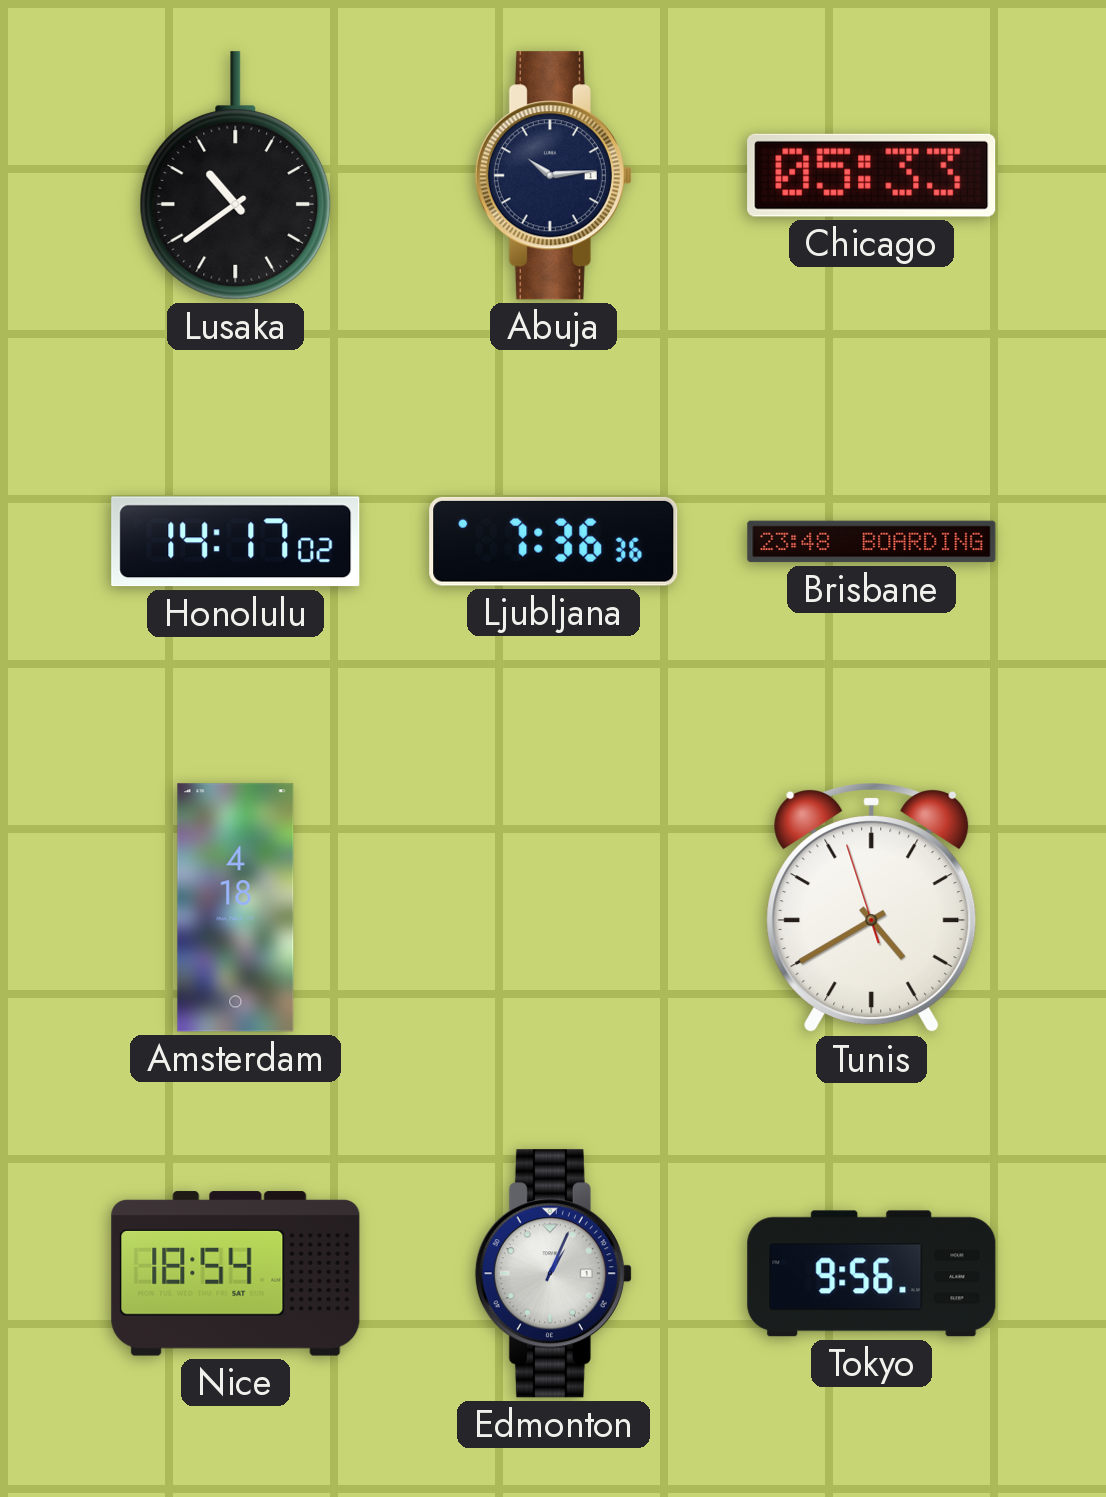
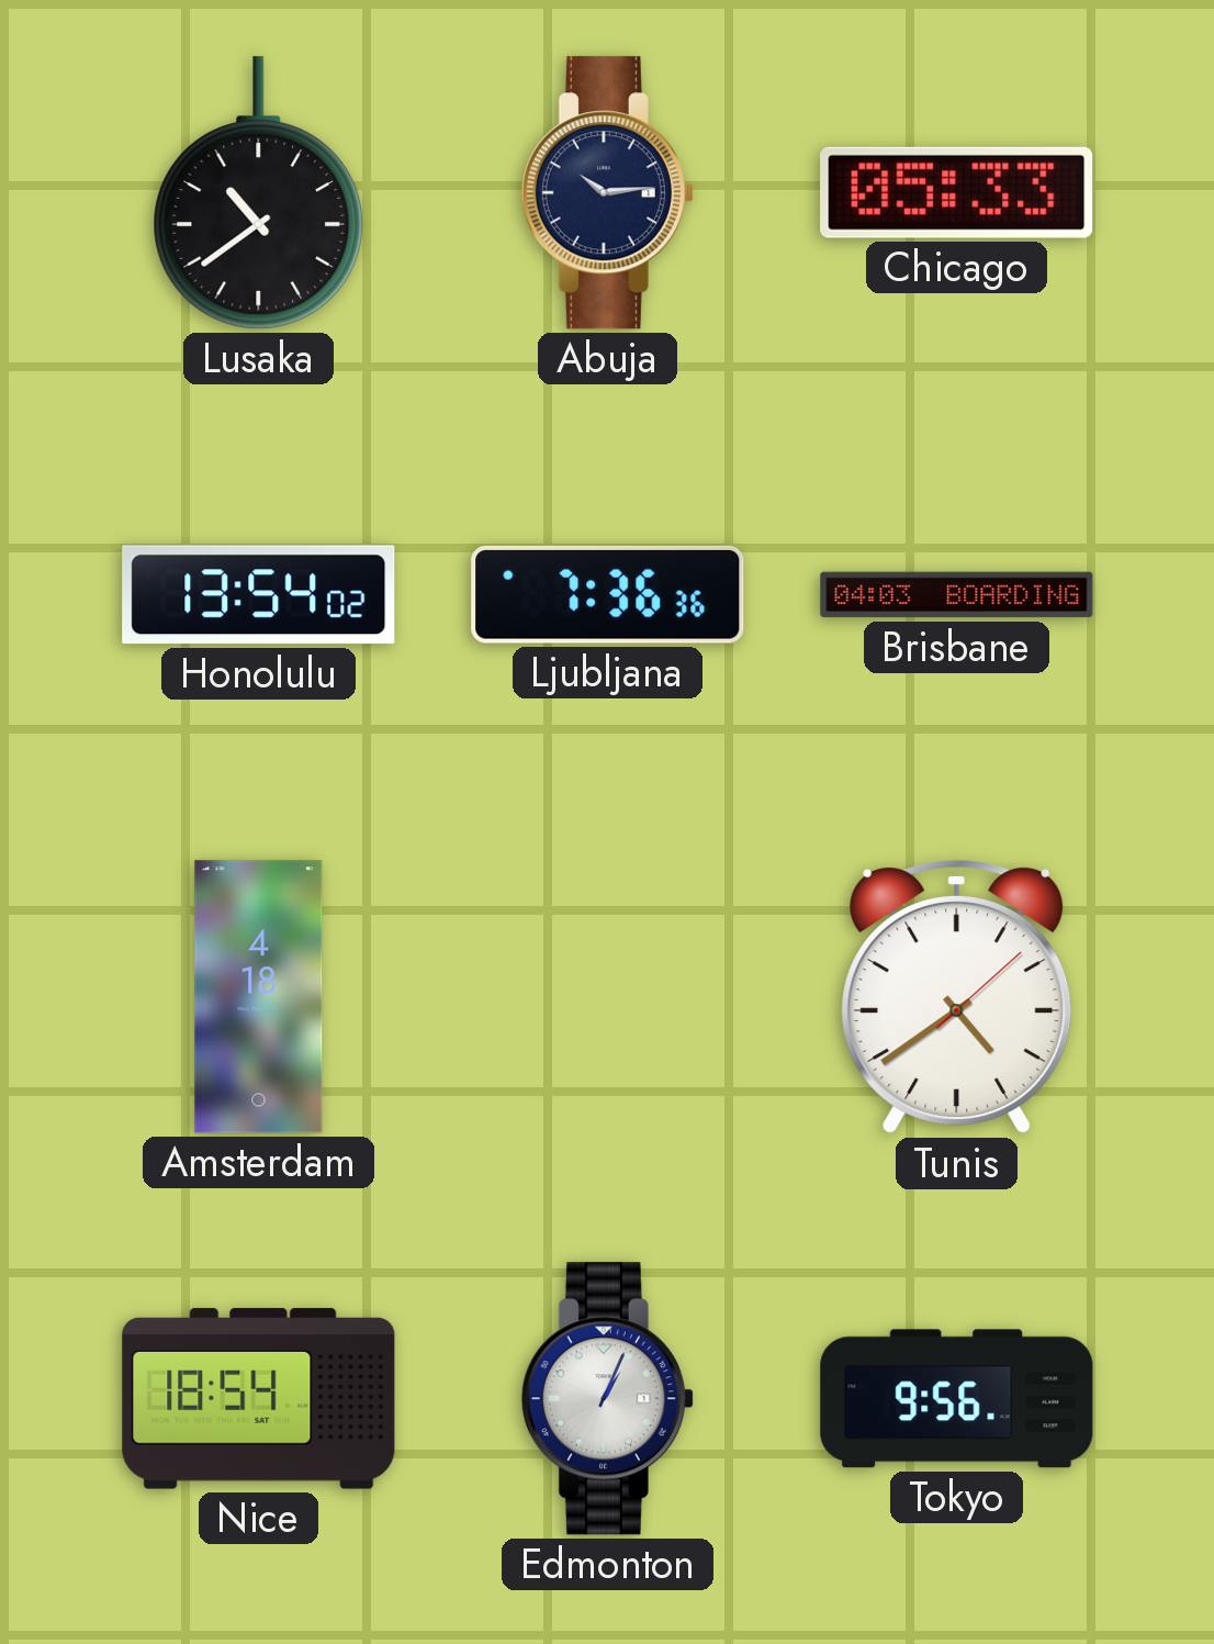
Honolulu: 14:17 -> 13:54 (259, 595)
Brisbane: 23:48 -> 04:03 (957, 595)
Tunis: 4:39:57 -> 4:39:08 (957, 998)
